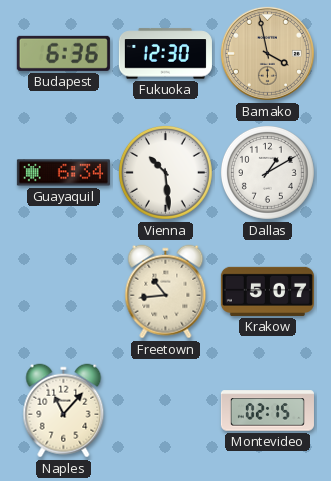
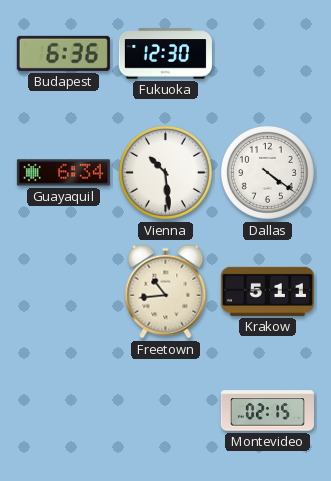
Bamako: 3:58 -> none (267, 53)
Dallas: 1:10 -> 4:21 (267, 172)
Krakow: 5:07 -> 5:11 (267, 291)
Naples: 11:07 -> none (64, 411)
